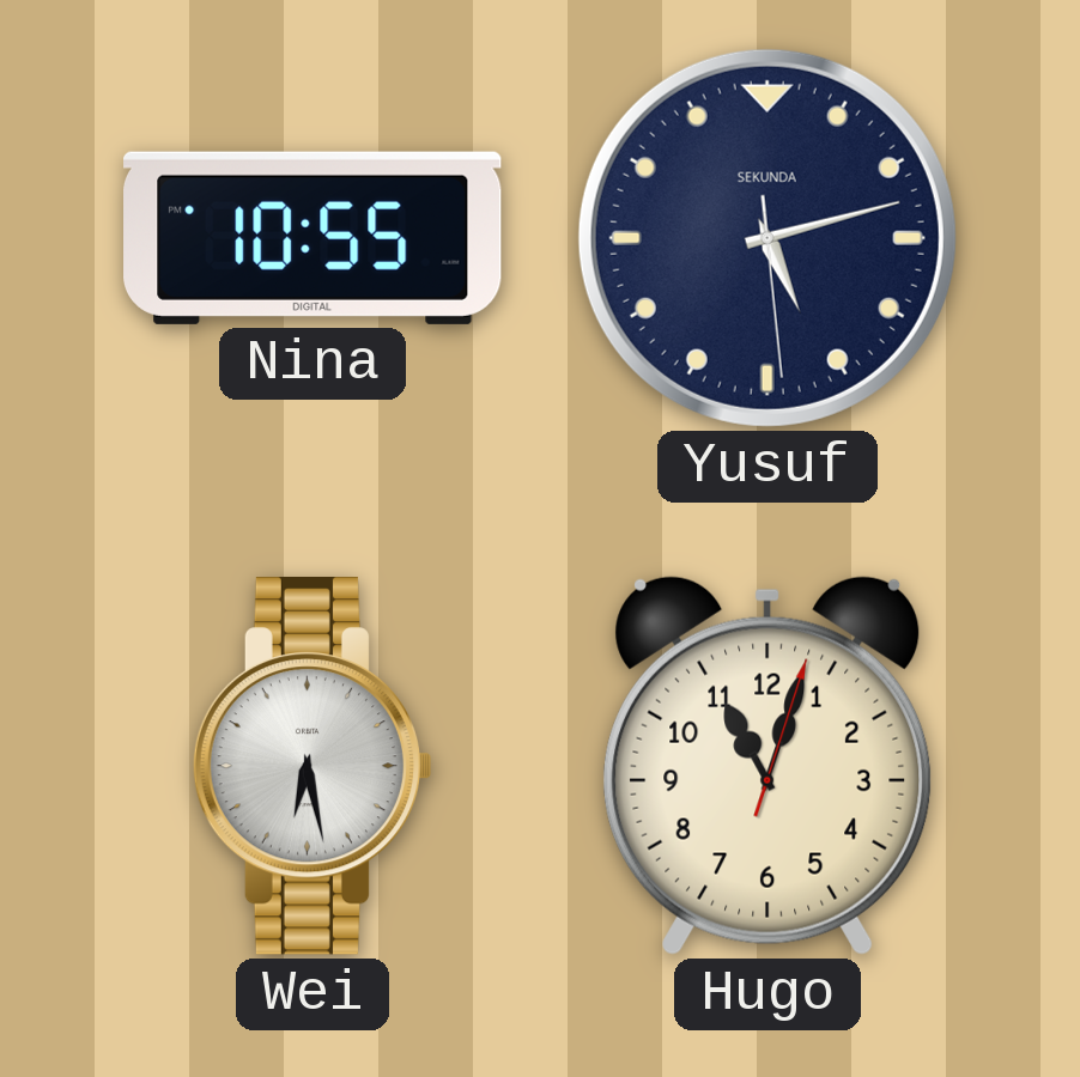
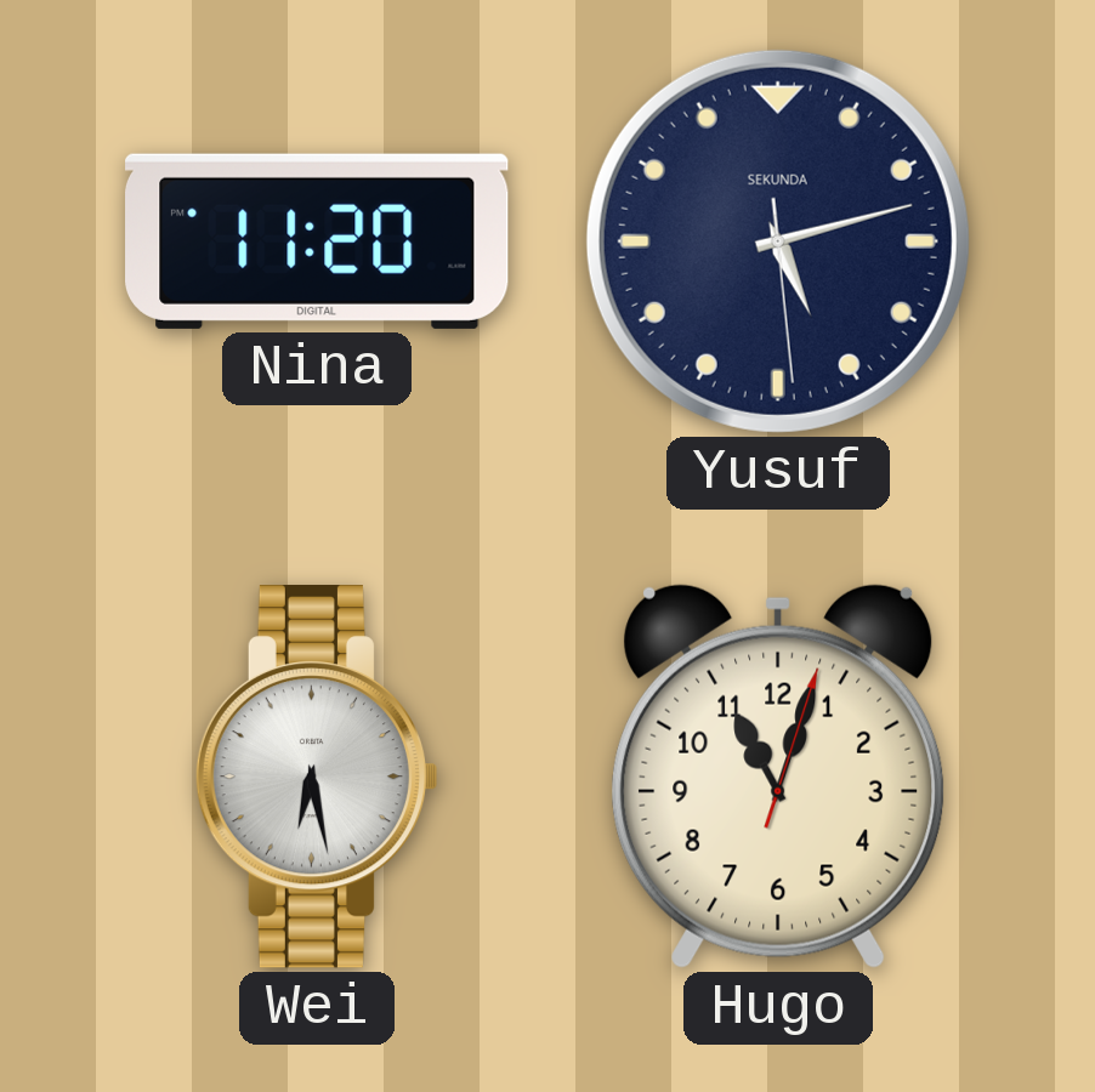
Nina: 10:55 -> 11:20 (317, 241)
